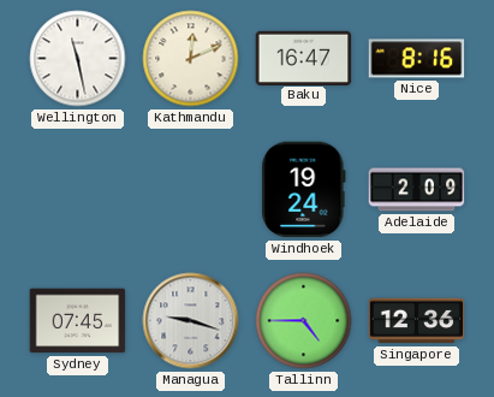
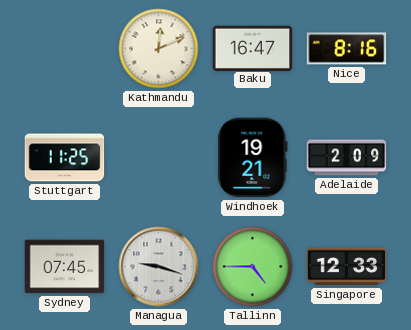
Wellington: 11:28 -> none (78, 59)
Stuttgart: none -> 11:25 (65, 158)
Windhoek: 19:24 -> 19:21 (253, 158)
Singapore: 12:36 -> 12:33 (347, 267)
